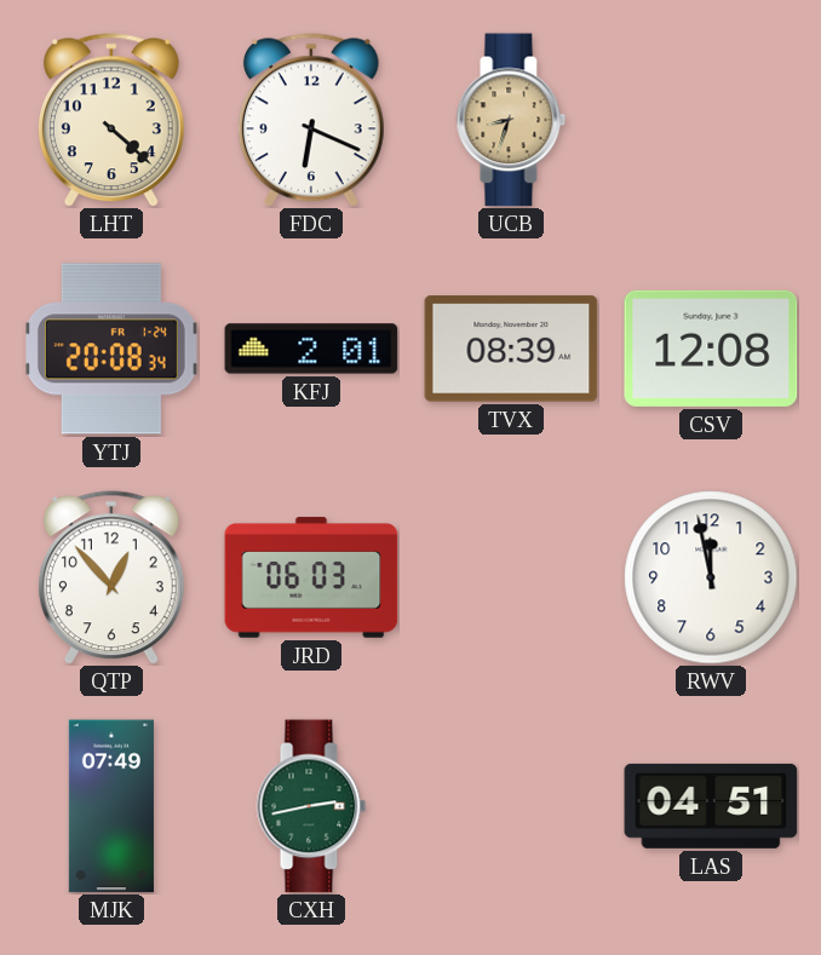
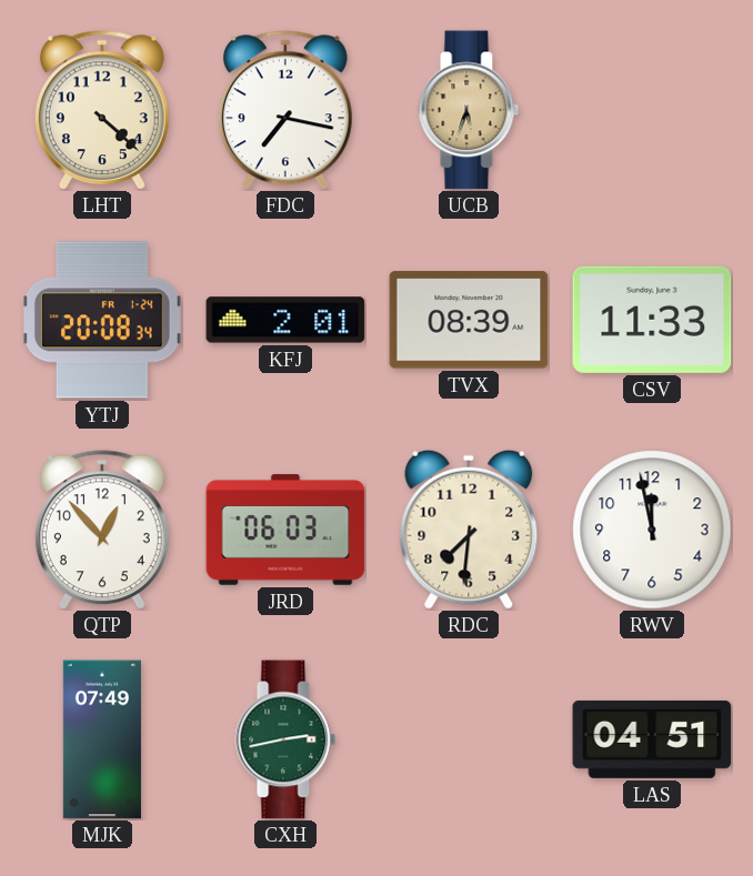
FDC: 6:19 -> 7:17 (285, 110)
UCB: 8:33 -> 5:33 (469, 110)
CSV: 12:08 -> 11:33 (652, 320)
RDC: none -> 7:31 (469, 530)
